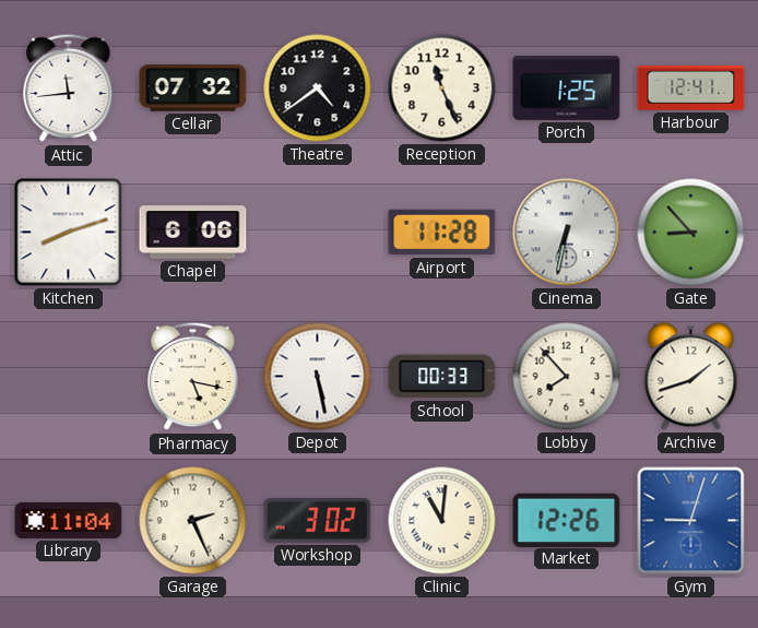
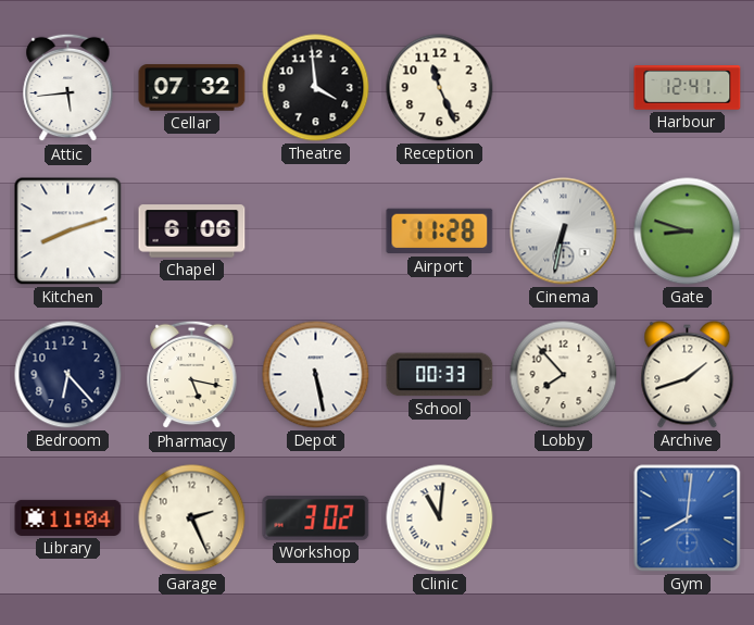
Attic: 11:44 -> 5:44 (68, 88)
Theatre: 4:39 -> 3:59 (316, 88)
Porch: 1:25 -> none (567, 87)
Gate: 8:53 -> 8:48 (688, 232)
Bedroom: none -> 6:23 (68, 375)
Market: 12:26 -> none (567, 520)
Gym: 9:03 -> 8:01 (688, 518)
